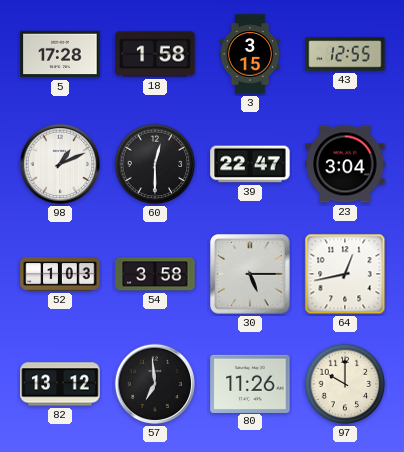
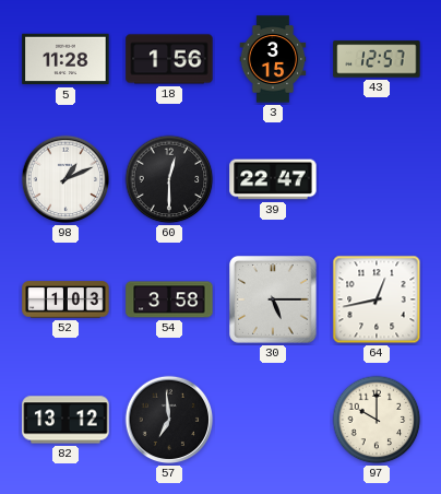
5: 17:28 -> 11:28 (65, 59)
18: 1:58 -> 1:56 (169, 59)
43: 12:55 -> 12:57 (377, 59)
23: 3:04 -> none (345, 164)
80: 11:26 -> none (250, 383)
